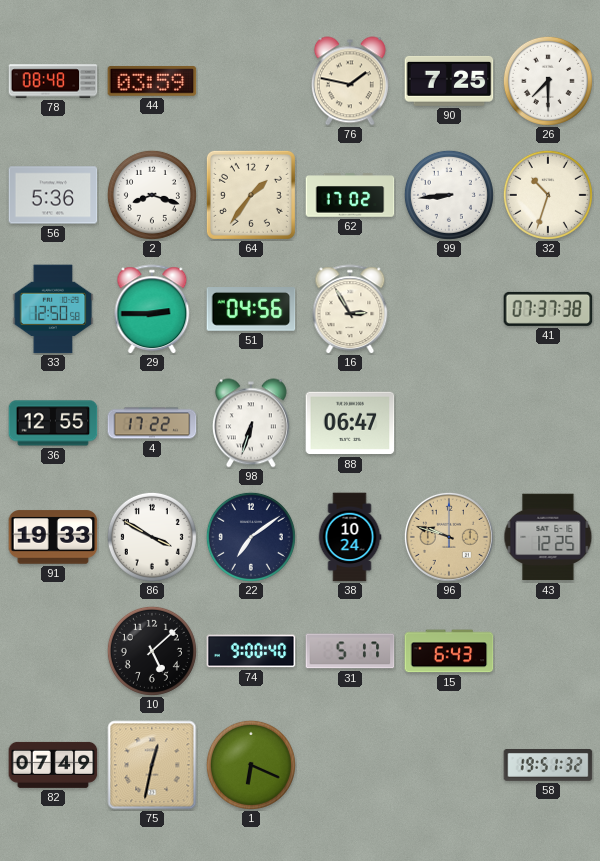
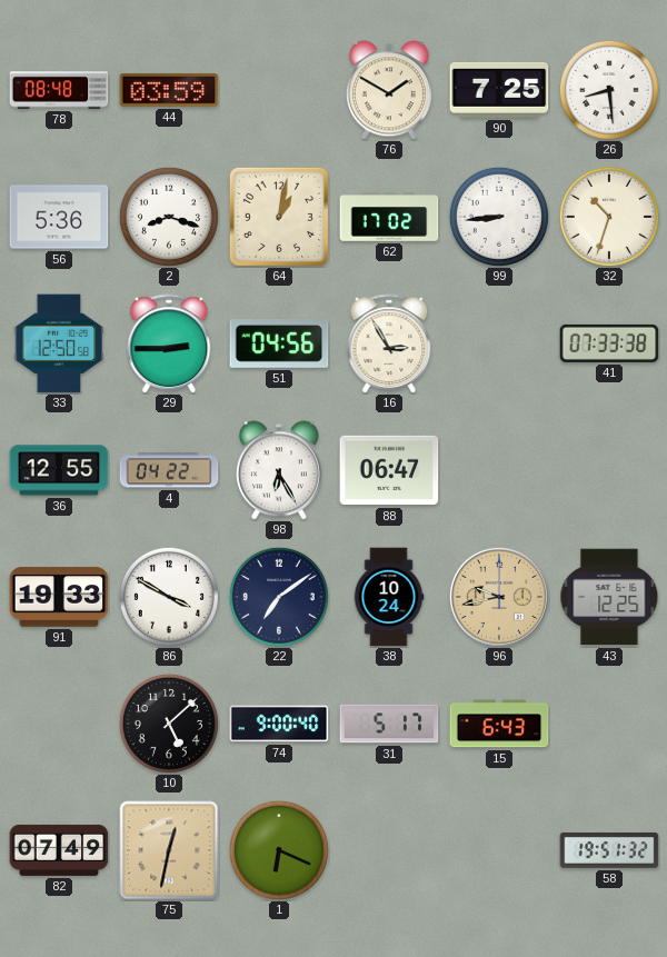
76: 1:47 -> 1:50 (389, 90)
26: 7:30 -> 8:29 (609, 90)
64: 1:36 -> 1:02 (279, 217)
41: 07:37 -> 07:33 (609, 343)
4: 17:22 -> 04:22 (169, 470)
98: 6:33 -> 6:25 (279, 470)
96: 9:48 -> 9:43 (499, 597)
